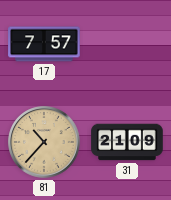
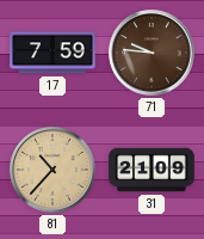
17: 7:57 -> 7:59 (52, 53)
71: none -> 9:46 (152, 53)
